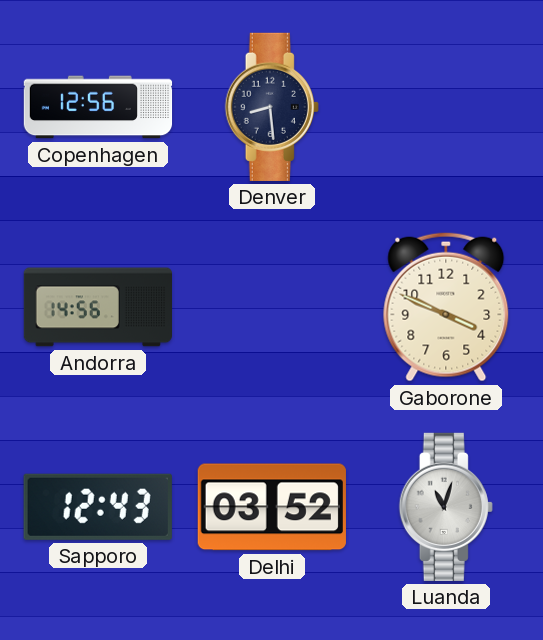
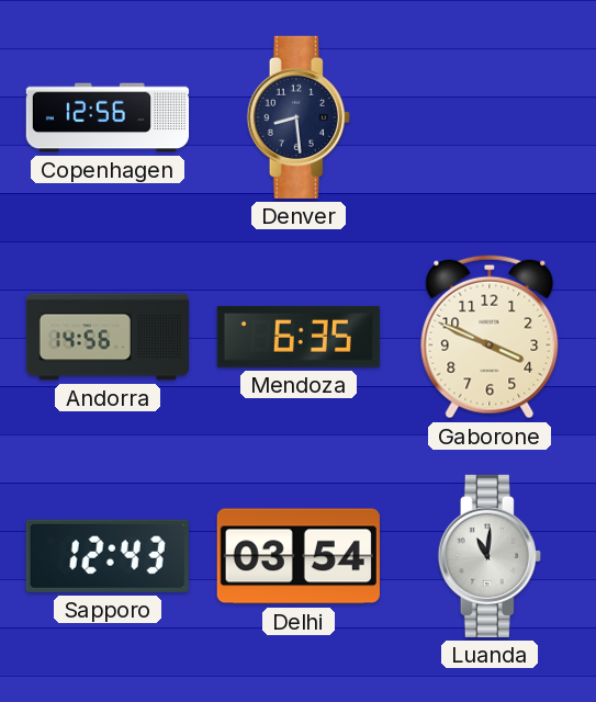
Mendoza: none -> 6:35 (299, 337)
Delhi: 03:52 -> 03:54 (299, 556)
Luanda: 11:03 -> 11:01 (490, 556)
